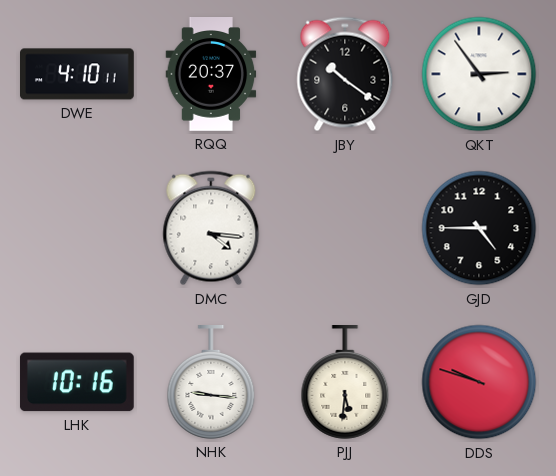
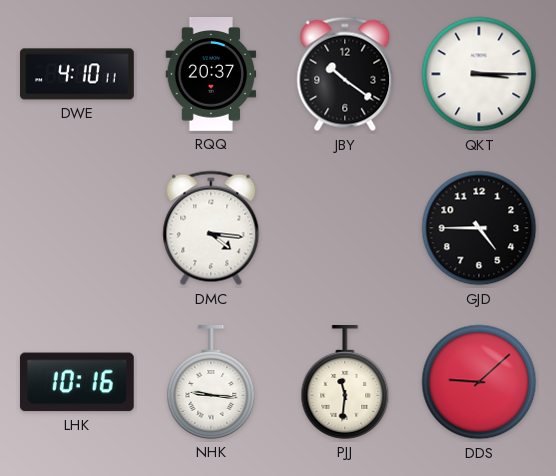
QKT: 2:54 -> 3:15 (479, 74)
PJJ: 5:31 -> 11:31 (345, 383)
DDS: 9:48 -> 9:08 (479, 382)
